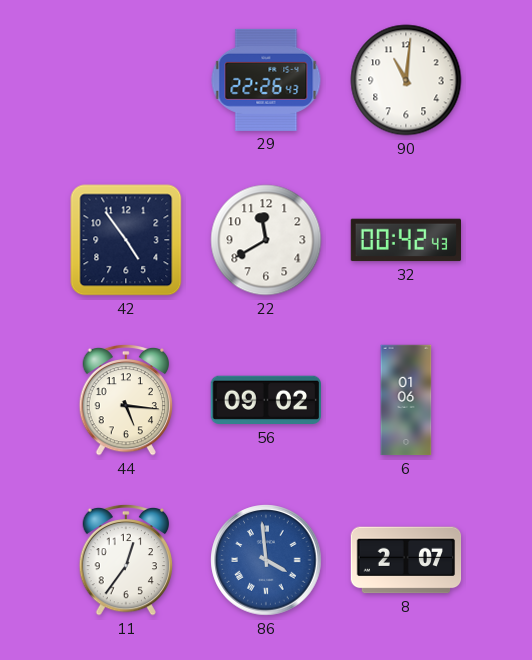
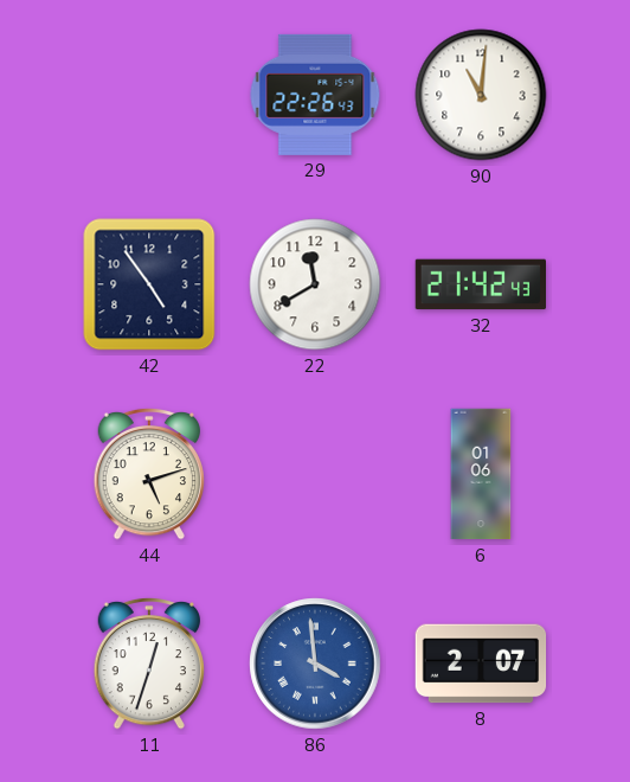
32: 00:42 -> 21:42 (480, 284)
44: 5:16 -> 5:12 (148, 474)
56: 09:02 -> none (265, 400)
11: 12:36 -> 12:33 (148, 664)
